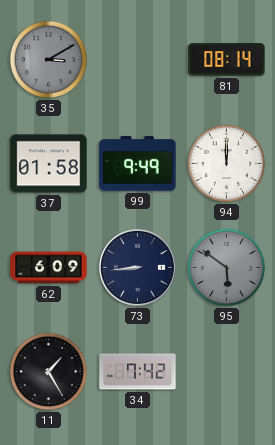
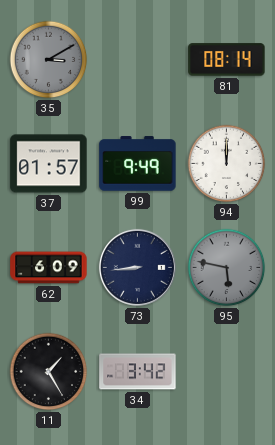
37: 01:58 -> 01:57 (49, 164)
95: 5:51 -> 5:47 (227, 268)
34: 7:42 -> 3:42 (138, 372)
